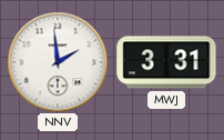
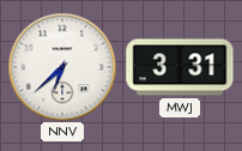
NNV: 1:59 -> 6:38 (62, 67)
